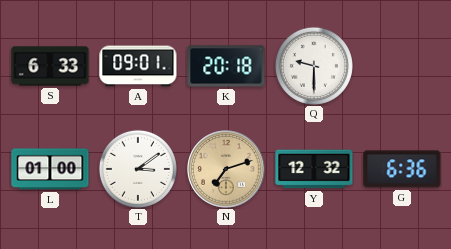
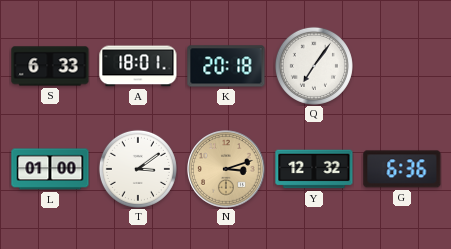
A: 09:01 -> 18:01 (138, 66)
Q: 9:30 -> 7:06 (314, 66)
N: 7:12 -> 3:12 (226, 169)
